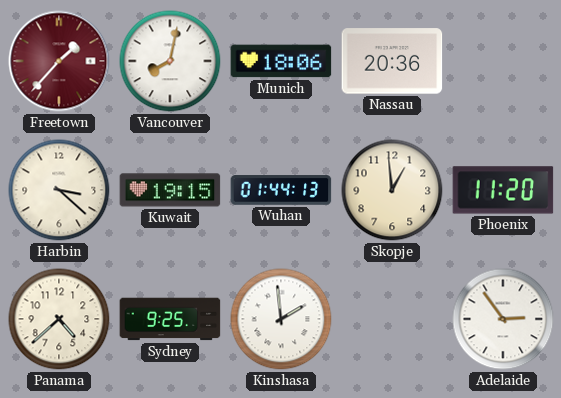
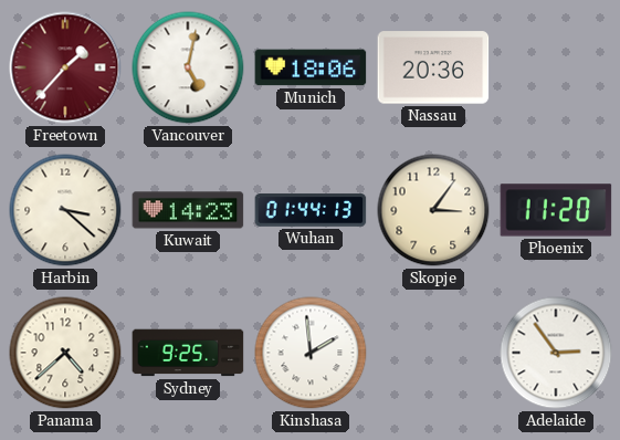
Vancouver: 8:02 -> 5:02 (188, 67)
Kuwait: 19:15 -> 14:23 (188, 210)
Skopje: 12:59 -> 3:06 (433, 210)
